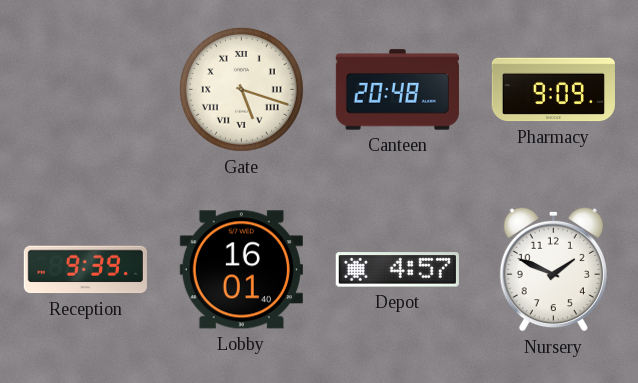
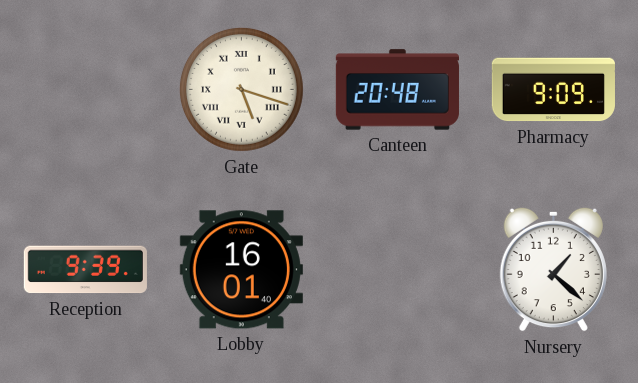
Depot: 4:57 -> none (397, 270)
Nursery: 1:49 -> 1:22 (553, 269)
